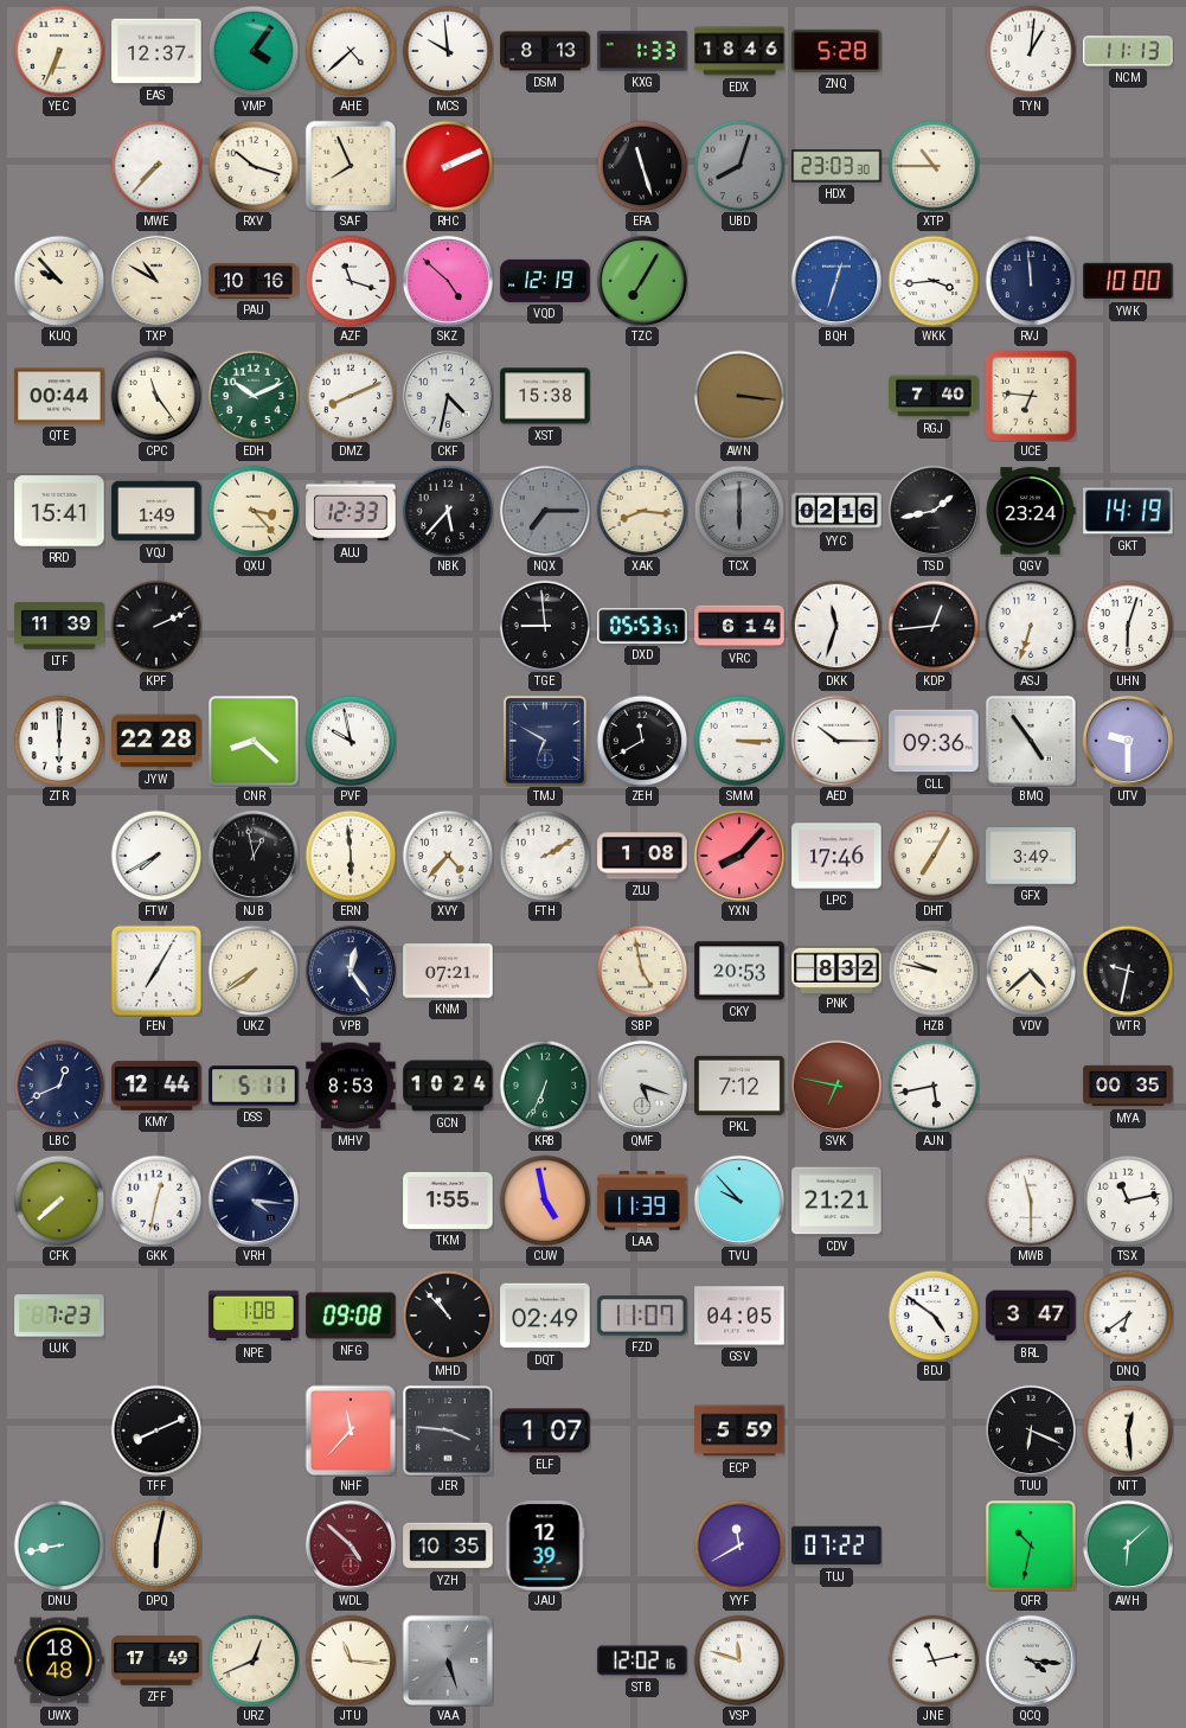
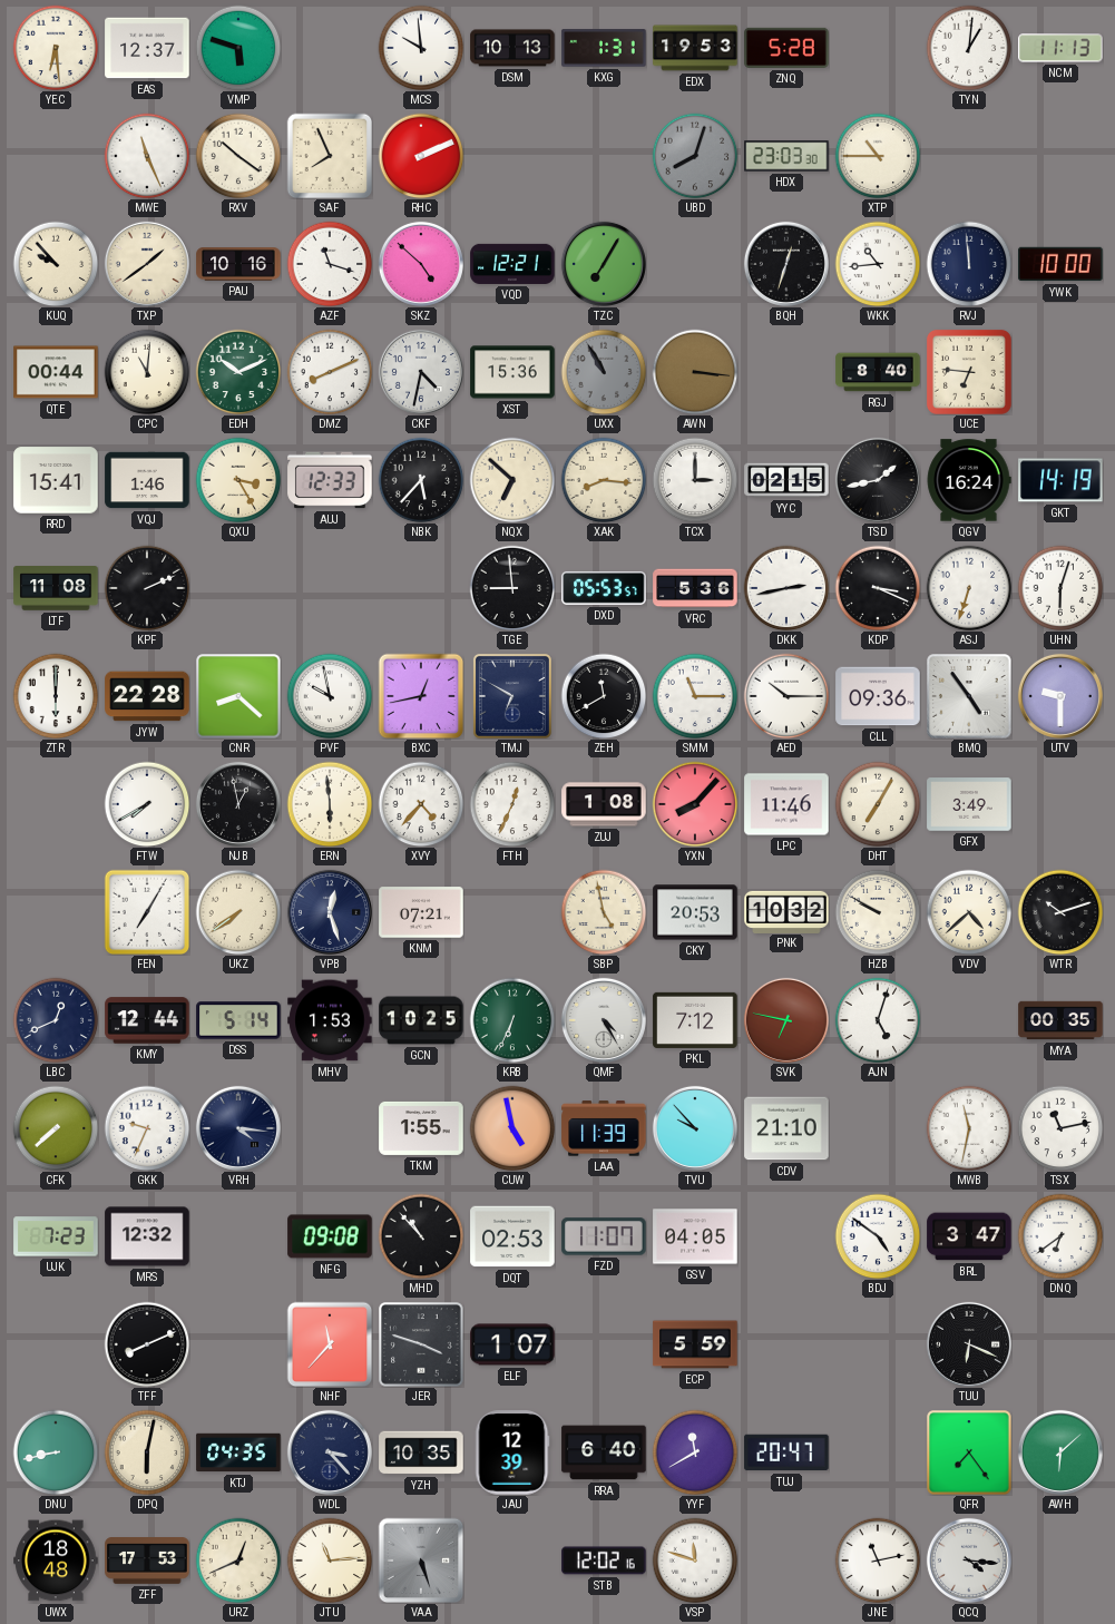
YEC: 6:34 -> 6:29 (56, 48)
VMP: 4:06 -> 5:48 (238, 48)
AHE: 4:38 -> none (351, 51)
DSM: 8:13 -> 10:13 (512, 48)
KXG: 1:33 -> 1:31 (604, 48)
EDX: 18:46 -> 19:53 (695, 48)
MWE: 7:37 -> 11:26 (147, 156)
RXV: 10:18 -> 10:21 (238, 156)
EFA: 11:27 -> none (642, 166)
TXP: 10:50 -> 1:39 (147, 264)
VQD: 12:19 -> 12:21 (512, 264)
BQH dial: blue -> black (786, 264)
WKK: 3:44 -> 10:44 (878, 264)
CPC: 11:24 -> 11:01 (147, 372)
XST: 15:38 -> 15:36 (512, 372)
UXX: none -> 10:55 (604, 372)
RGJ: 7:40 -> 8:40 (878, 372)
VQJ: 1:49 -> 1:46 (147, 480)
QXU: 3:23 -> 3:25 (238, 480)
NQX: 7:15 -> 6:52 (512, 480)
NQX dial: grey -> cream (512, 480)
TCX: 6:00 -> 3:00 (695, 480)
TCX dial: grey -> white (695, 480)
YYC: 02:16 -> 02:15 (786, 480)
QGV: 23:24 -> 16:24 (969, 480)
LTF: 11:39 -> 11:08 (56, 588)
VRC: 6:14 -> 5:36 (695, 588)
DKK: 11:33 -> 2:43 (786, 588)
KDP: 12:44 -> 3:19 (878, 588)
BXC: none -> 12:43 (421, 696)
SMM: 3:15 -> 11:15 (695, 696)
FTH: 2:10 -> 12:34 (512, 804)
LPC: 17:46 -> 11:46 (786, 804)
VPB: 12:24 -> 12:27 (330, 912)
PNK: 8:32 -> 10:32 (786, 911)
HZB: 9:47 -> 9:50 (878, 912)
WTR: 9:32 -> 10:12 (1060, 912)
DSS: 5:11 -> 5:14 (238, 1020)
MHV: 8:53 -> 1:53 (330, 1020)
GCN: 10:24 -> 10:25 (421, 1020)
QMF: 5:18 -> 4:25 (604, 1020)
AJN: 5:43 -> 5:03 (878, 1020)
GKK: 12:32 -> 9:34 (147, 1128)
CDV: 21:21 -> 21:10 (786, 1128)
MWB: 11:30 -> 11:32 (969, 1128)
MRS: none -> 12:32 (147, 1236)
NPE: 1:08 -> none (254, 1316)
DQT: 02:49 -> 02:53 (512, 1236)
JER: 3:46 -> 3:48 (421, 1344)
NTT: 12:29 -> none (1128, 1431)
KTJ: none -> 04:35 (238, 1452)
WDL: 4:52 -> 3:23 (330, 1452)
WDL dial: burgundy -> navy (330, 1452)
RRA: none -> 6:40 (604, 1452)
TUJ: 07:22 -> 20:47 (786, 1452)
QFR: 10:32 -> 7:24 (969, 1452)
ZFF: 17:49 -> 17:53 (147, 1562)
JTU: 11:16 -> 11:14 (330, 1561)
